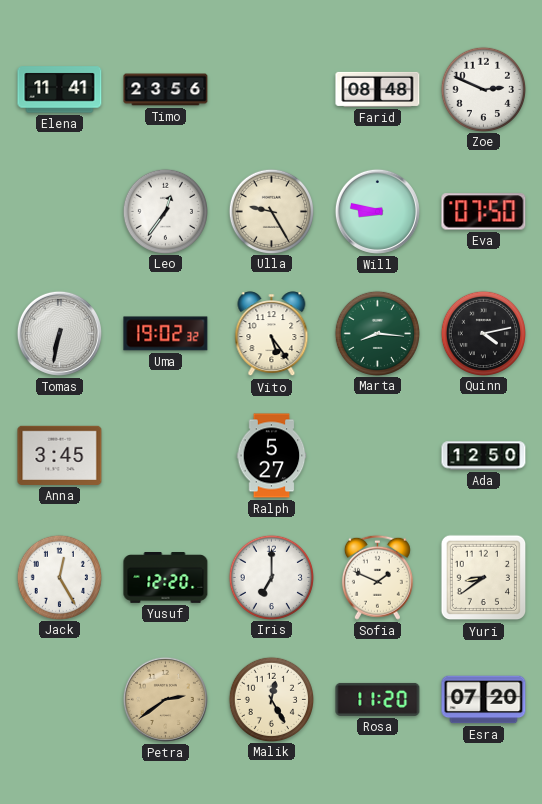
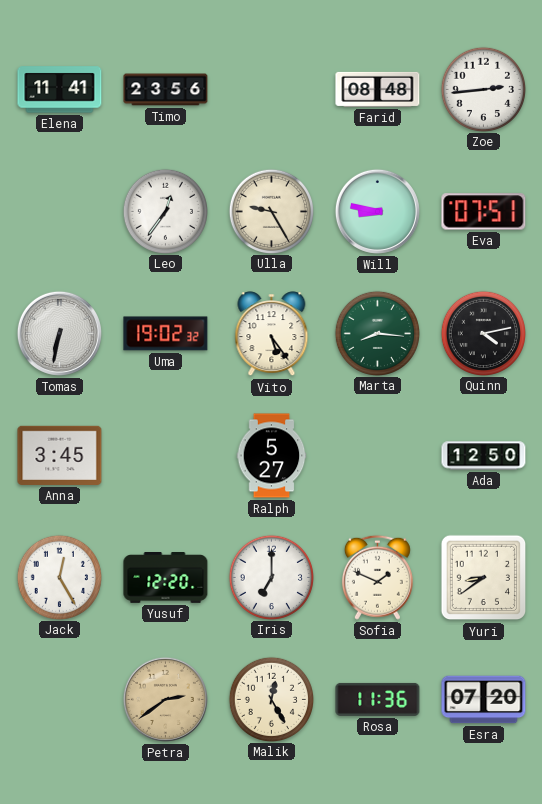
Zoe: 2:49 -> 2:44 (483, 89)
Eva: 07:50 -> 07:51 (484, 212)
Rosa: 11:20 -> 11:36 (378, 699)
